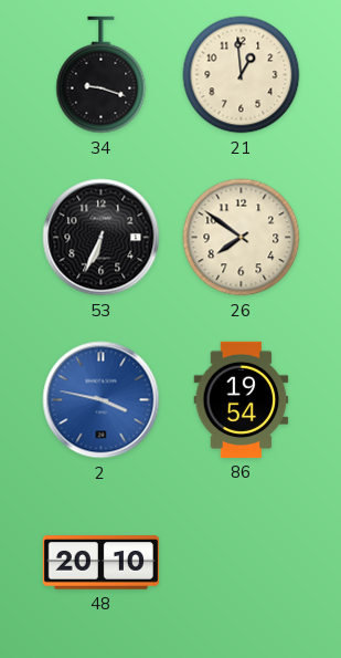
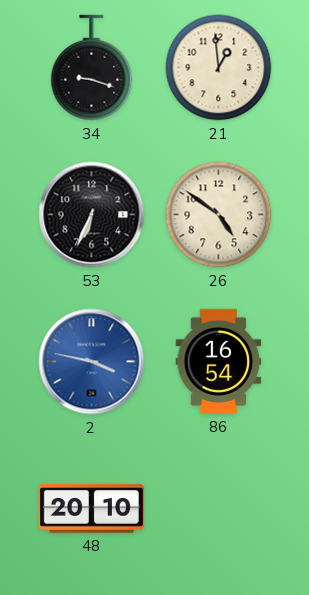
26: 7:51 -> 4:51 (219, 215)
86: 19:54 -> 16:54 (219, 361)
